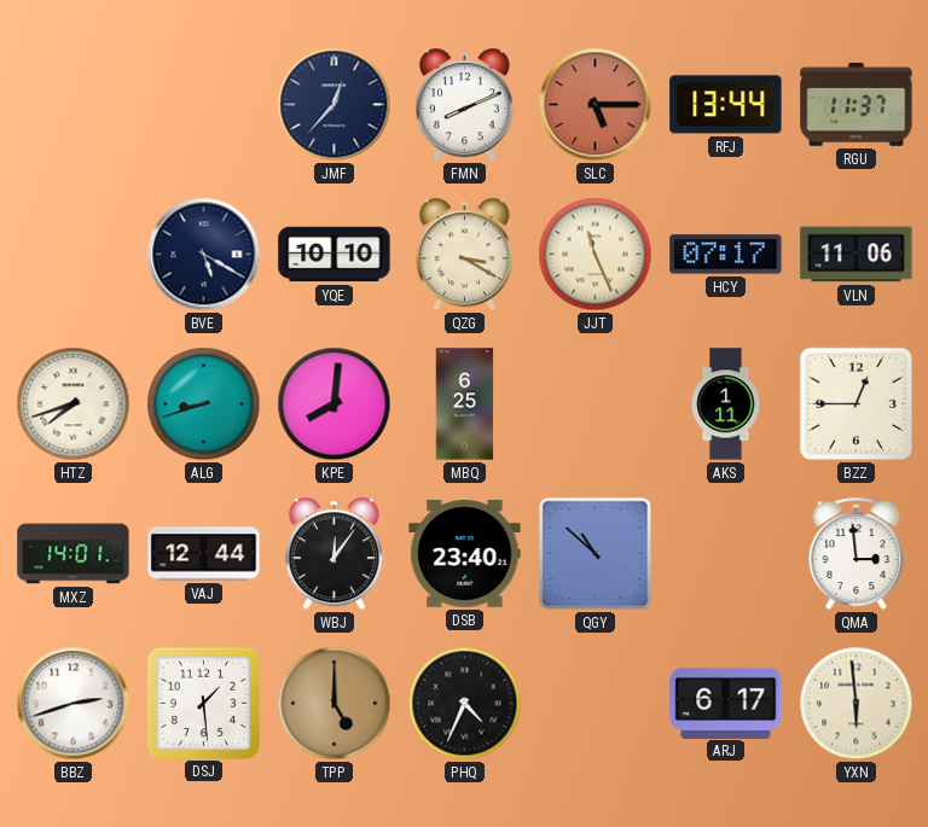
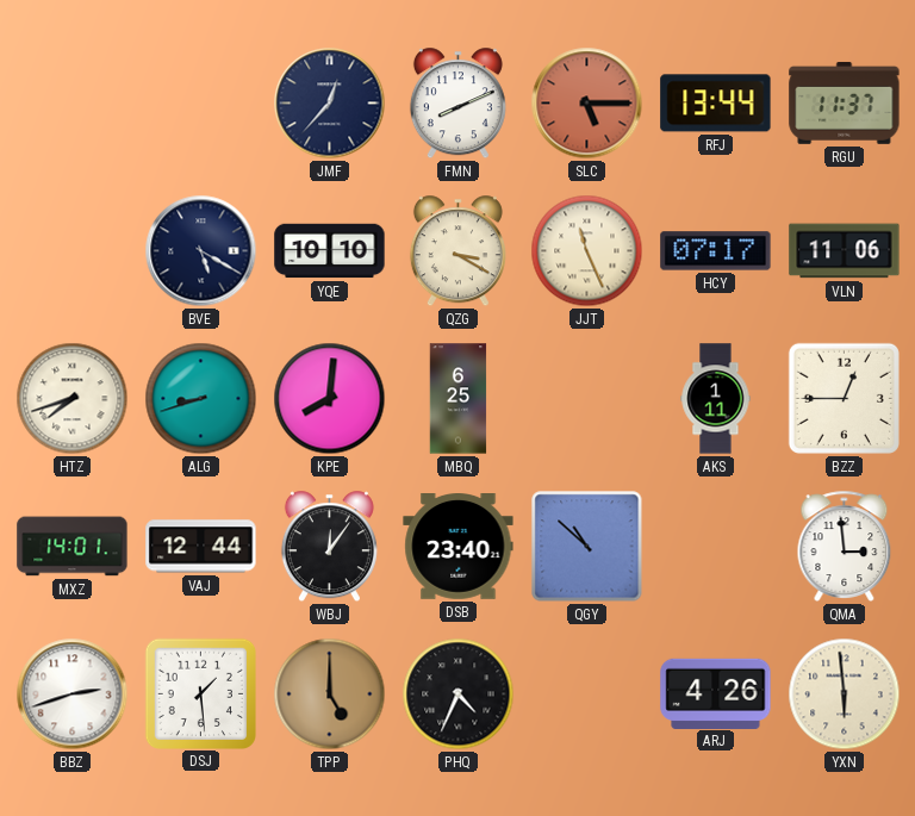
ARJ: 6:17 -> 4:26 (716, 693)
